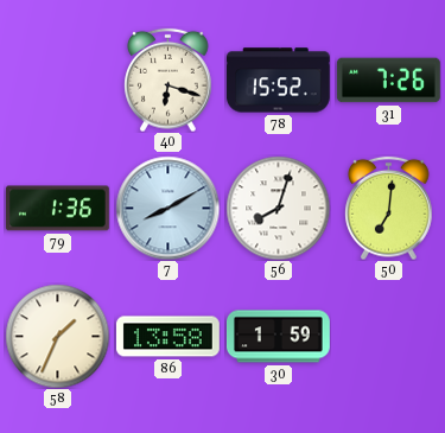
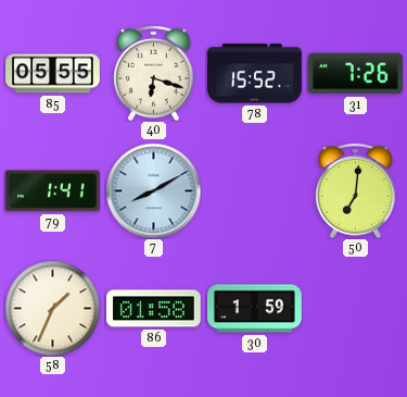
85: none -> 05:55 (53, 74)
79: 1:36 -> 1:41 (52, 191)
56: 8:03 -> none (278, 208)
86: 13:58 -> 01:58 (153, 309)
